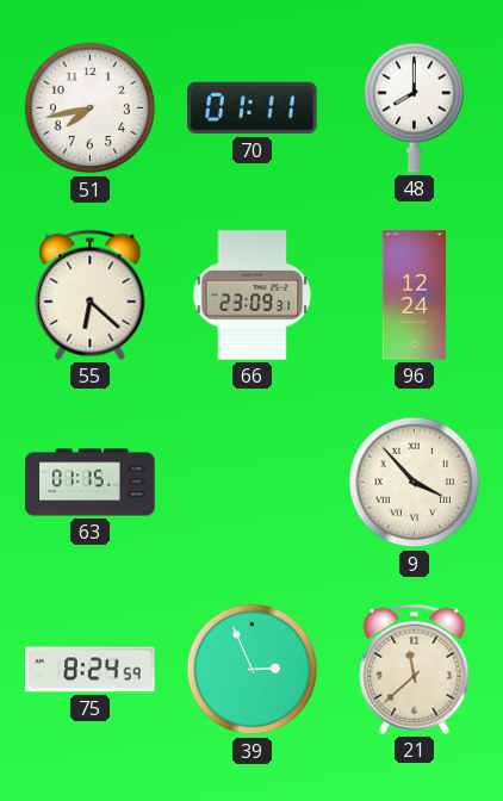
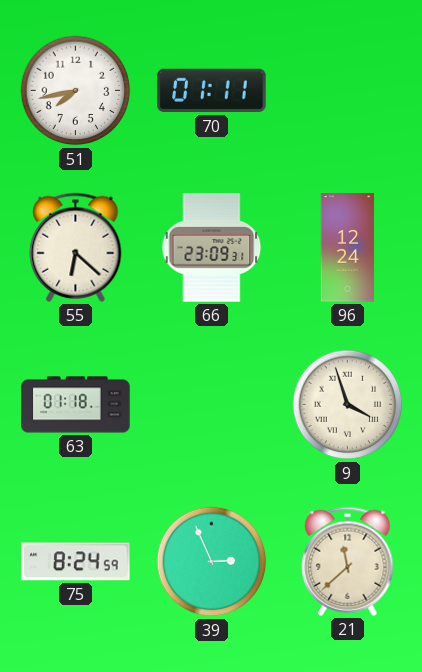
48: 8:00 -> none (415, 107)
63: 01:15 -> 01:18 (76, 405)
9: 3:53 -> 3:57 (348, 405)
